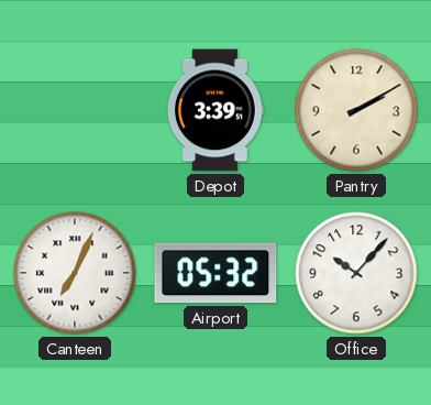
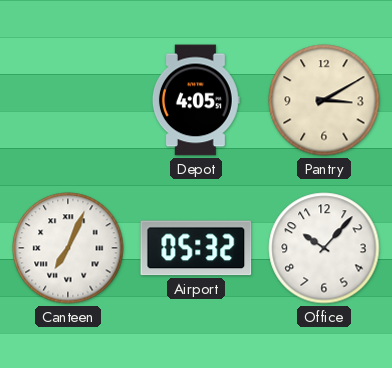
Depot: 3:39 -> 4:05 (196, 100)
Pantry: 2:10 -> 3:10 (324, 100)
